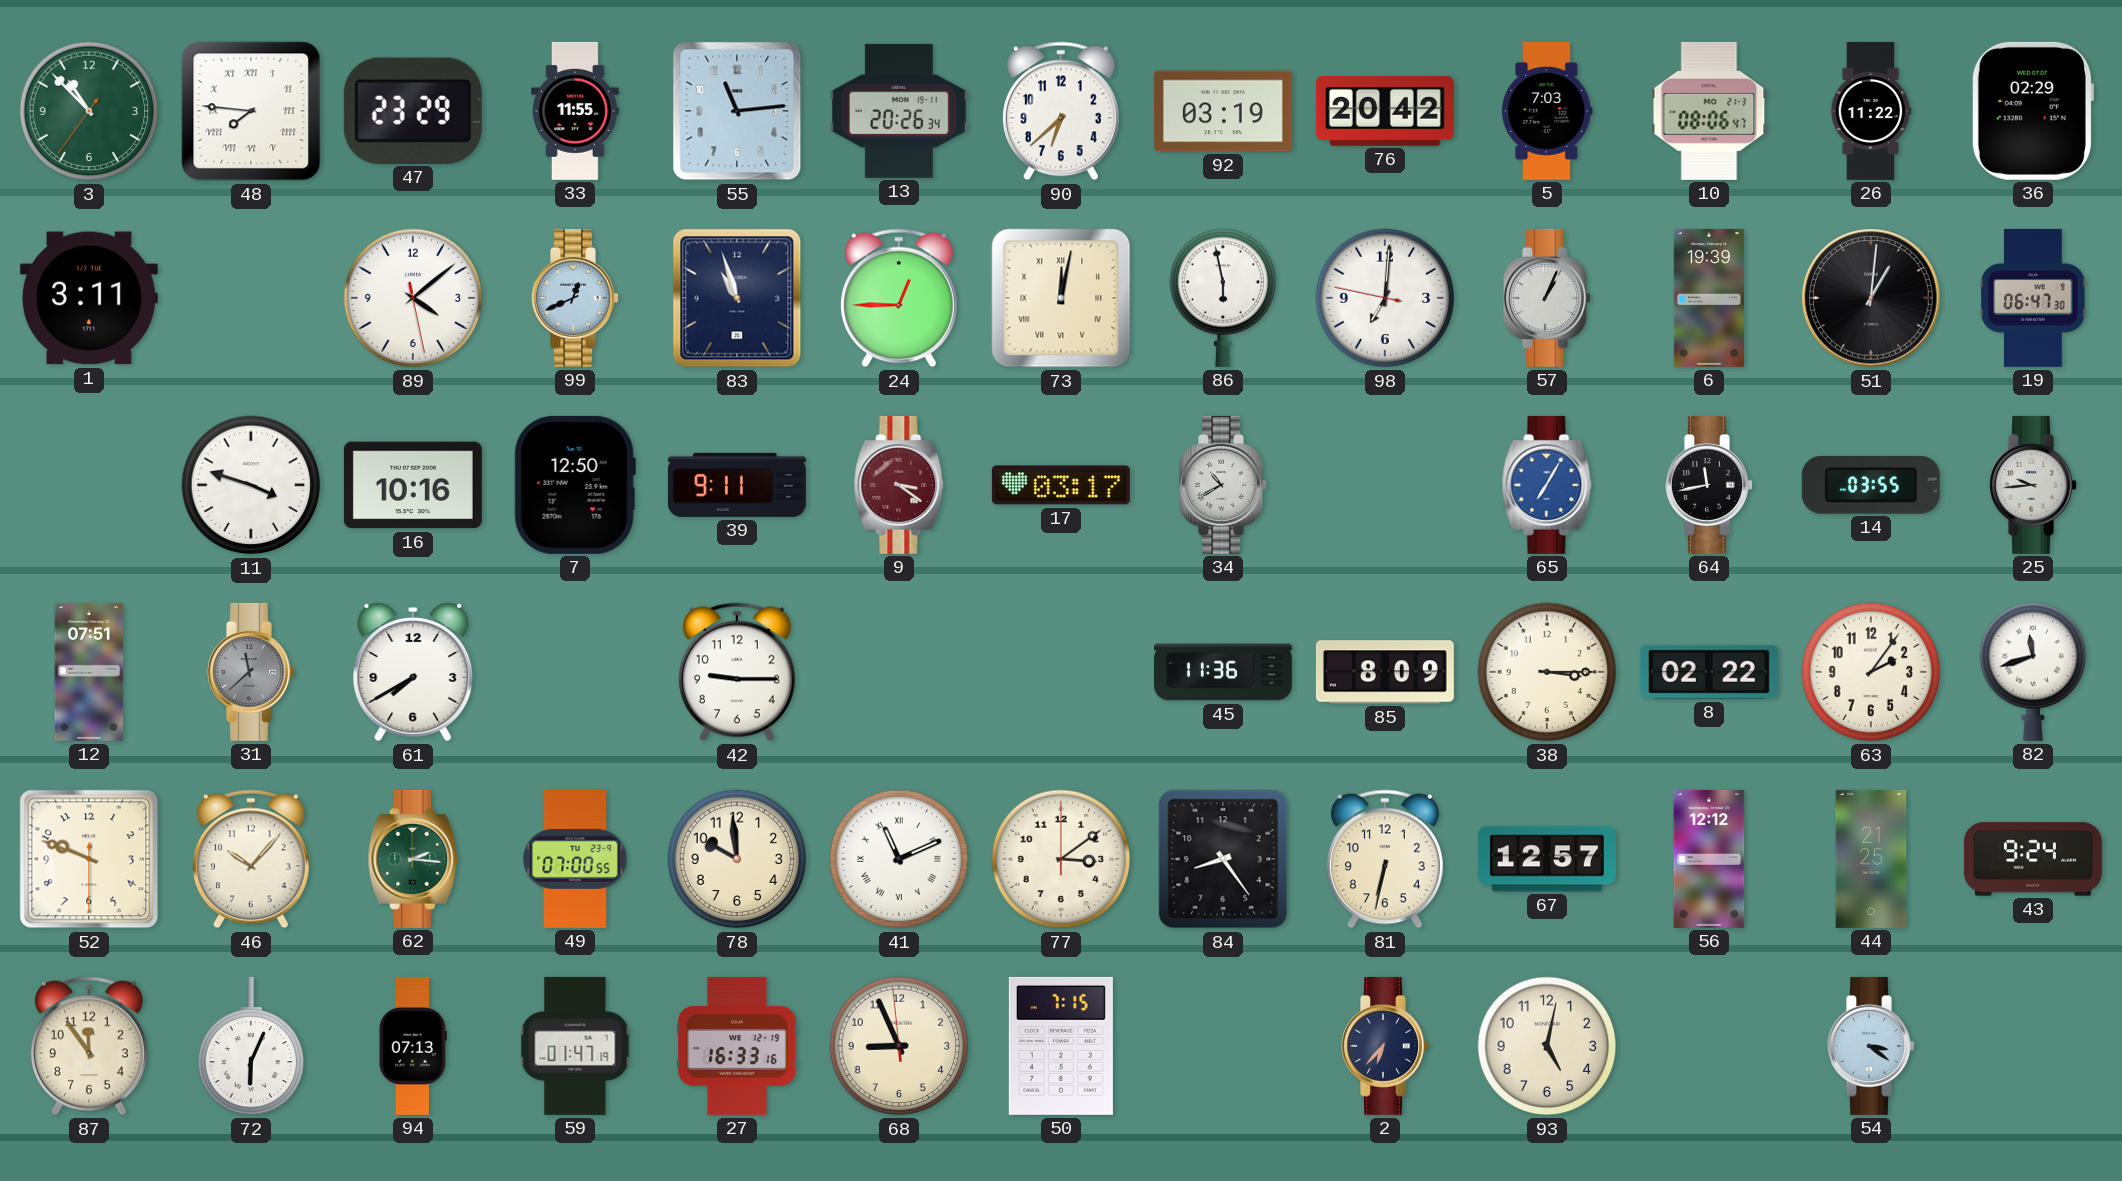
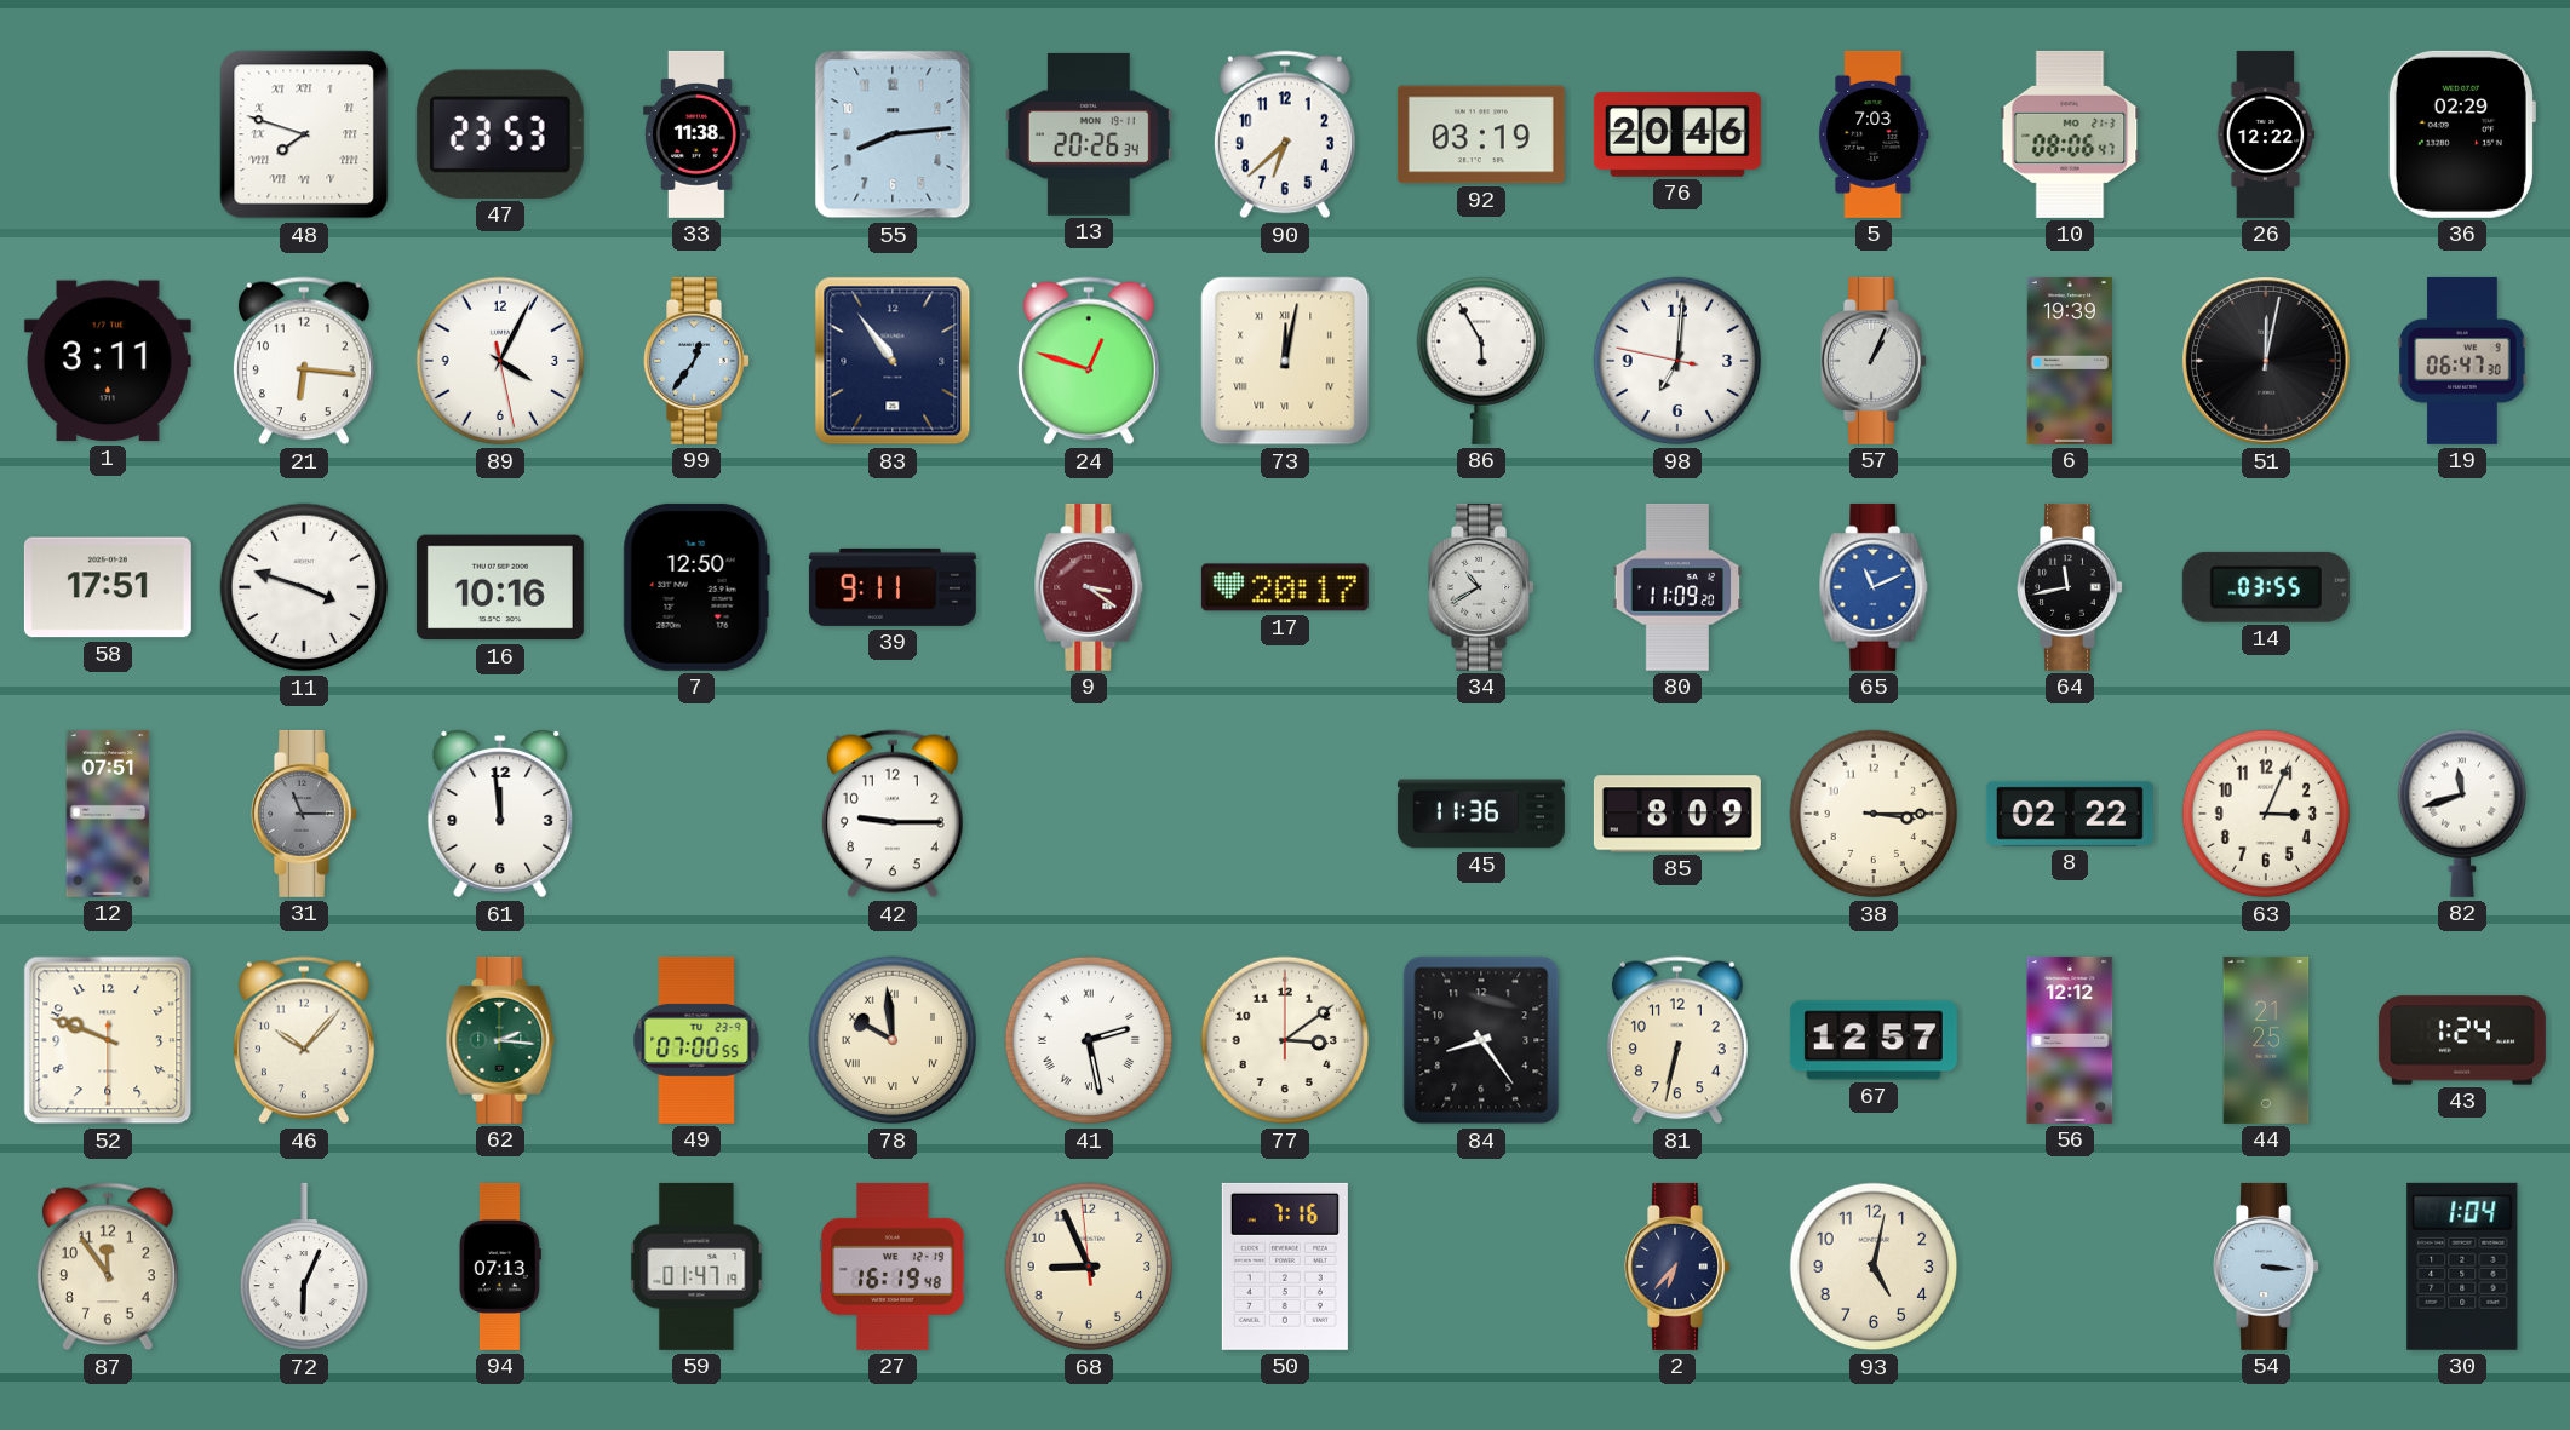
3: 10:52 -> none (89, 111)
48: 7:46 -> 7:48 (304, 134)
47: 23:29 -> 23:53 (500, 134)
33: 11:55 -> 11:38 (698, 134)
55: 11:14 -> 8:14 (893, 134)
76: 20:42 -> 20:46 (1677, 134)
26: 11:22 -> 12:22 (2266, 134)
21: none -> 6:16 (304, 361)
89: 4:08 -> 4:04 (500, 361)
99: 12:41 -> 12:36 (698, 361)
83: 10:57 -> 10:54 (893, 361)
24: 12:45 -> 12:48 (1089, 361)
86: 5:58 -> 5:55 (1481, 361)
51: 1:01 -> 12:02 (2266, 361)
58: none -> 17:51 (108, 587)
17: 03:17 -> 20:17 (1285, 587)
80: none -> 11:09 (1677, 587)
65: 7:05 -> 11:11 (1874, 587)
25: 9:44 -> none (2034, 485)
31: 11:38 -> 11:15 (305, 814)
61: 7:40 -> 11:59 (500, 814)
63: 2:06 -> 3:04 (2266, 814)
78 numerals: Arabic -> Roman (893, 1040)
41: 11:11 -> 2:28 (1089, 1040)
43: 9:24 -> 1:24 (2462, 1040)
27: 16:33 -> 16:19 (893, 1267)
50: 7:15 -> 7:16 (1285, 1267)
54: 3:21 -> 3:16 (2267, 1267)
30: none -> 1:04 (2462, 1267)
